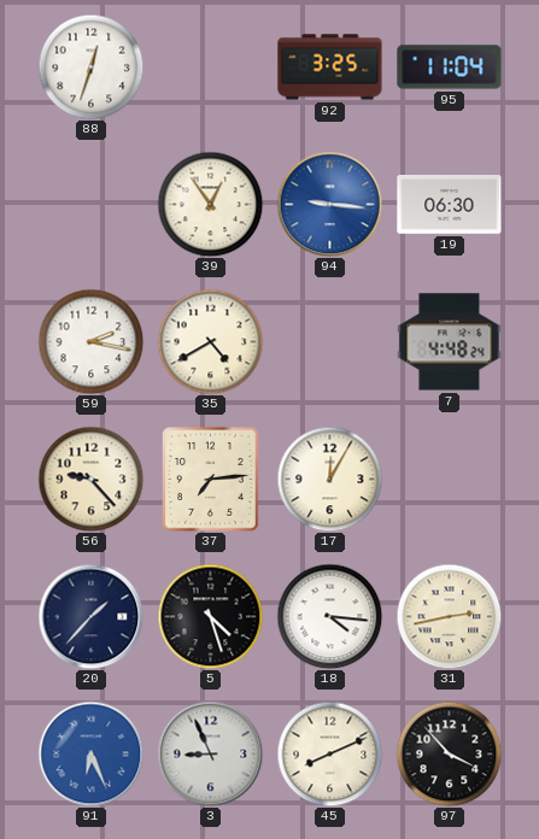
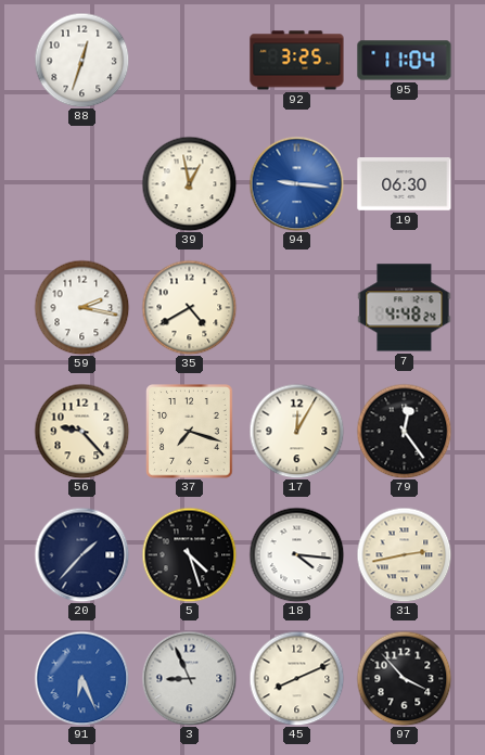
39: 12:54 -> 12:58 (189, 183)
37: 7:14 -> 7:18 (190, 432)
79: none -> 12:24 (404, 431)
